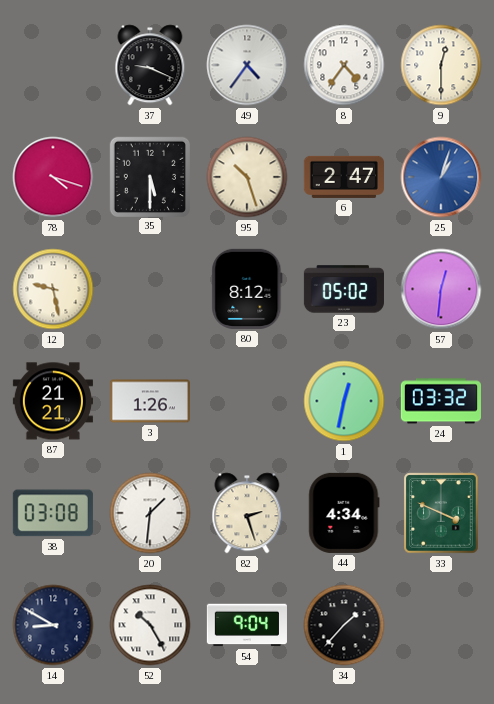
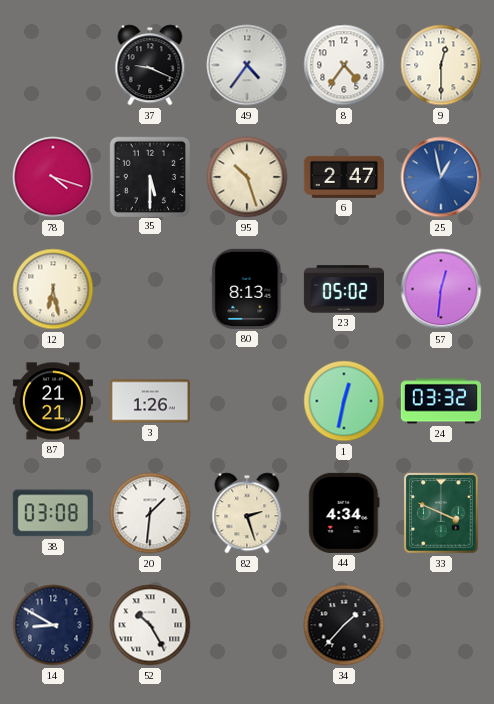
25: 1:03 -> 12:58 (441, 177)
12: 9:28 -> 6:28 (53, 289)
80: 8:12 -> 8:13 (247, 289)
54: 9:04 -> none (247, 625)
